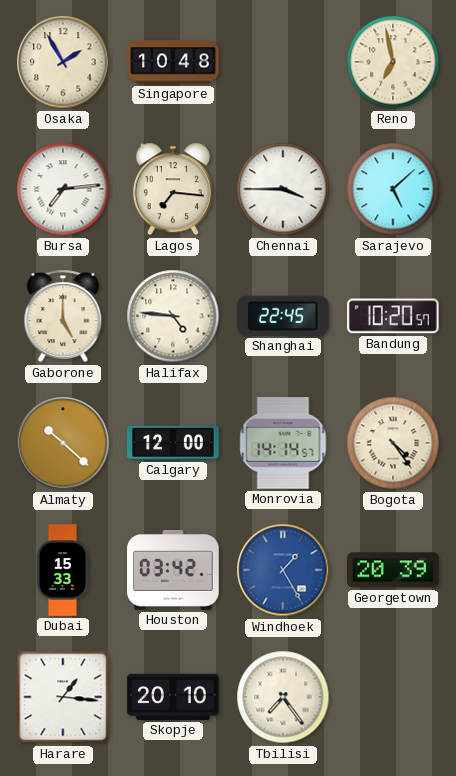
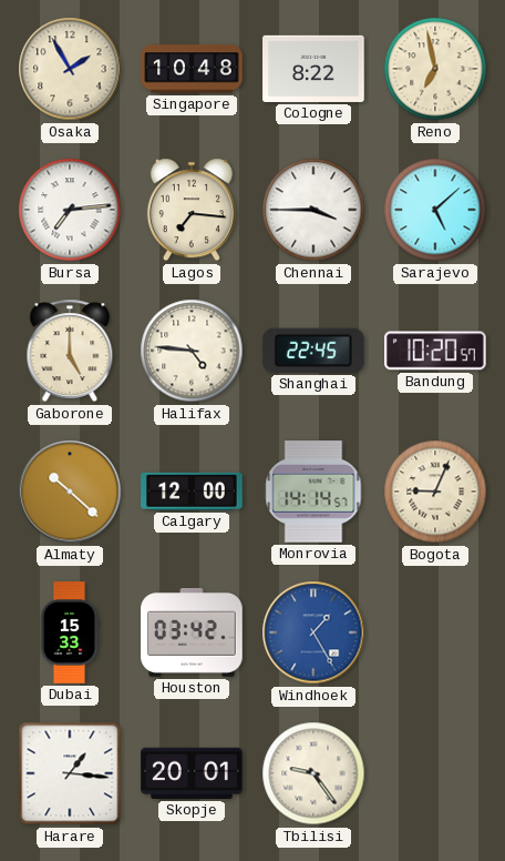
Cologne: none -> 8:22 (313, 69)
Bogota: 4:24 -> 9:04 (435, 492)
Georgetown: 20:39 -> none (393, 570)
Skopje: 20:10 -> 20:01 (192, 773)
Tbilisi: 7:24 -> 9:24 (313, 773)
